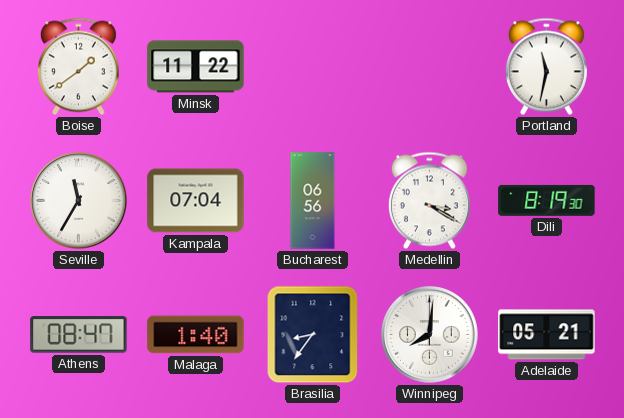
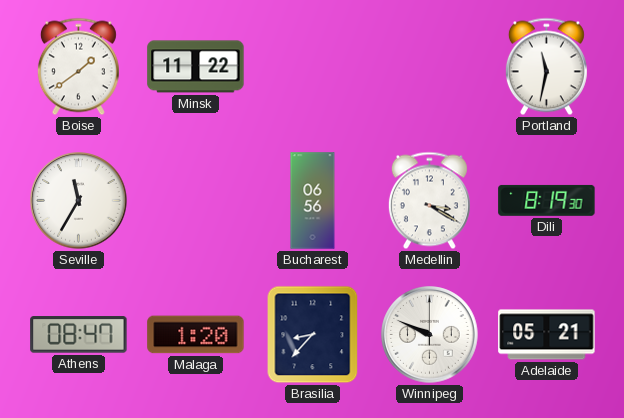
Kampala: 07:04 -> none (196, 201)
Malaga: 1:40 -> 1:20 (196, 335)
Brasilia: 8:36 -> 8:37 (313, 335)
Winnipeg: 8:01 -> 9:49 (430, 335)
